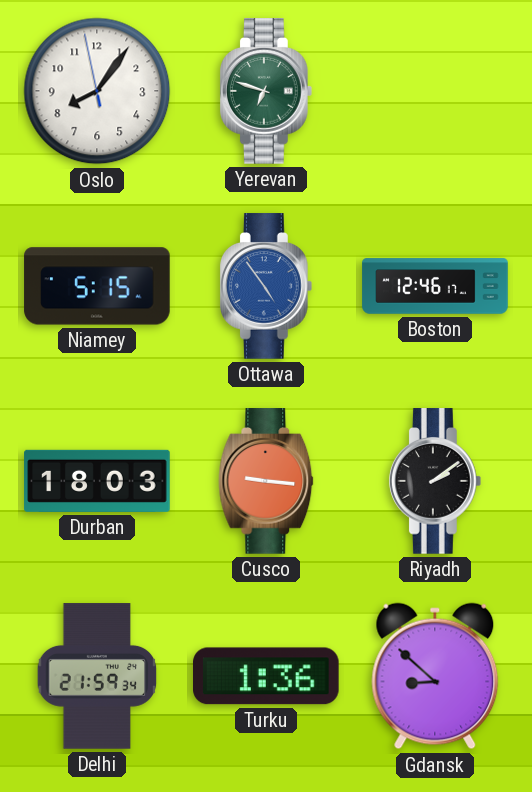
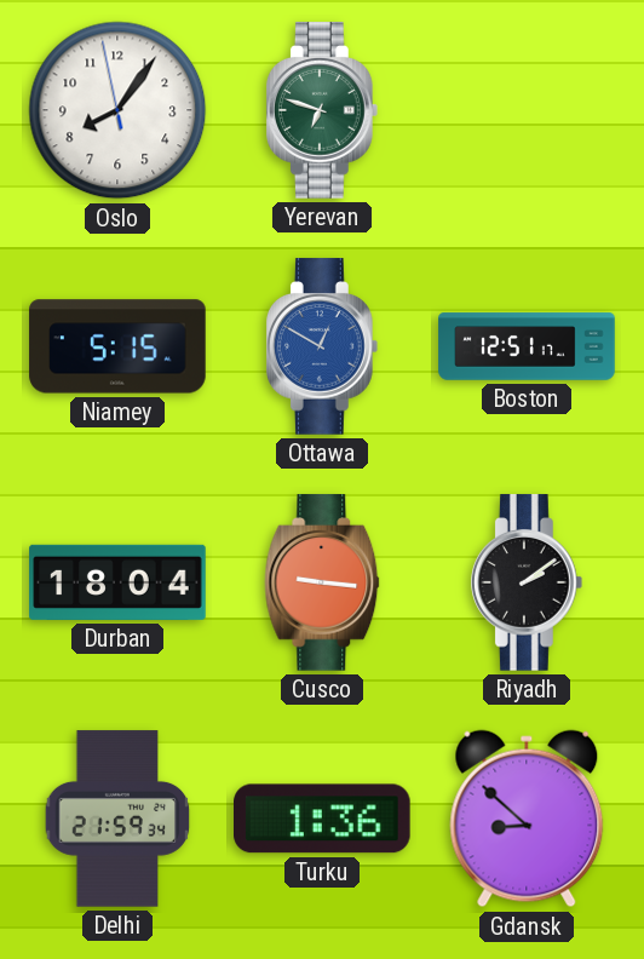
Ottawa: 4:54 -> 12:50 (322, 346)
Boston: 12:46 -> 12:51 (527, 346)
Durban: 18:03 -> 18:04 (117, 582)
